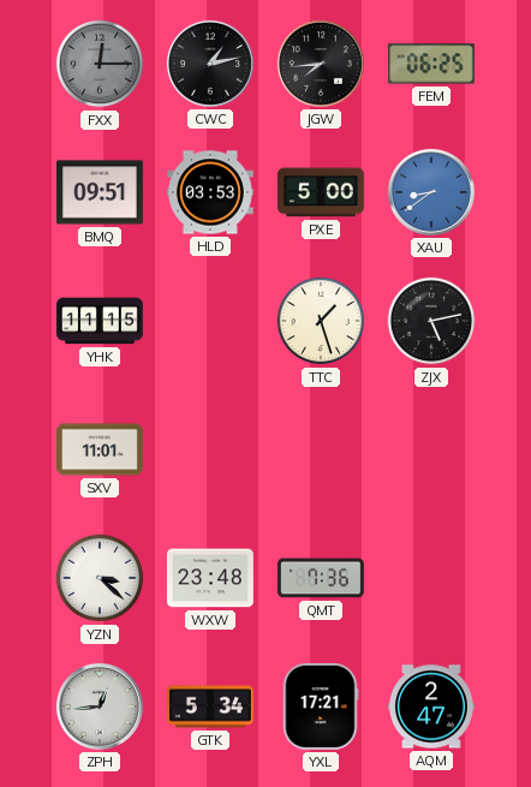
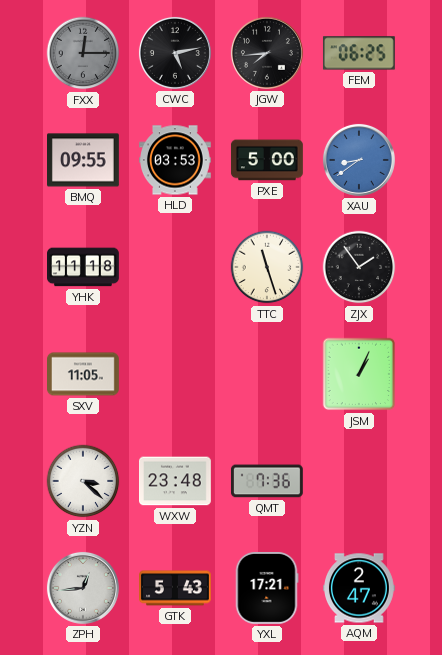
CWC: 1:13 -> 5:13 (175, 53)
BMQ: 09:51 -> 09:55 (84, 160)
YHK: 11:15 -> 11:18 (84, 267)
TTC: 1:27 -> 11:27 (267, 267)
ZJX: 5:13 -> 1:54 (359, 267)
SXV: 11:01 -> 11:05 (84, 374)
JSM: none -> 1:04 (359, 374)
GTK: 5:34 -> 5:43 (176, 588)
